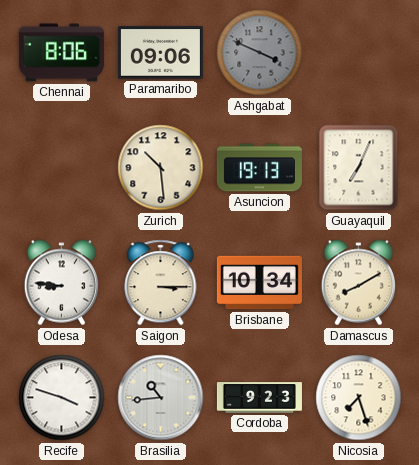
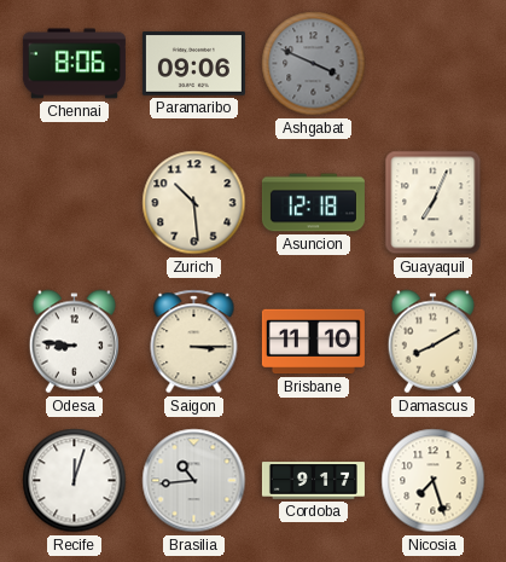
Asuncion: 19:13 -> 12:18 (313, 203)
Brisbane: 10:34 -> 11:10 (313, 342)
Recife: 3:48 -> 12:03 (75, 481)
Cordoba: 9:23 -> 9:17 (313, 481)
